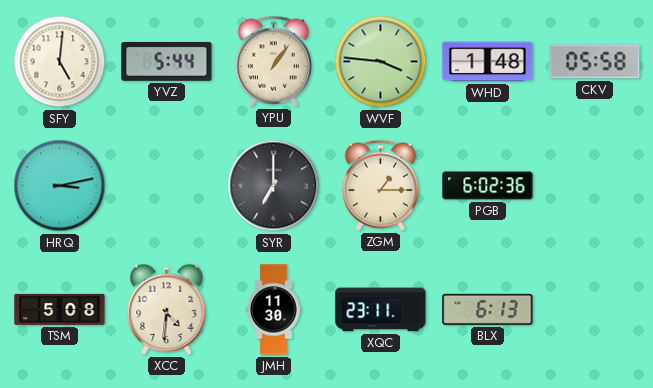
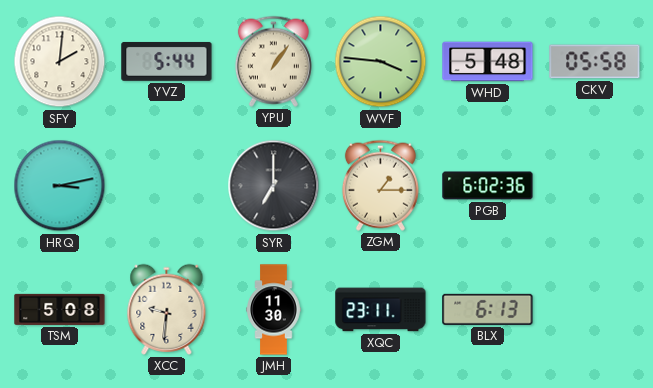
SFY: 5:01 -> 2:01 (60, 62)
WHD: 1:48 -> 5:48 (488, 62)
XCC: 4:31 -> 9:31 (167, 309)
